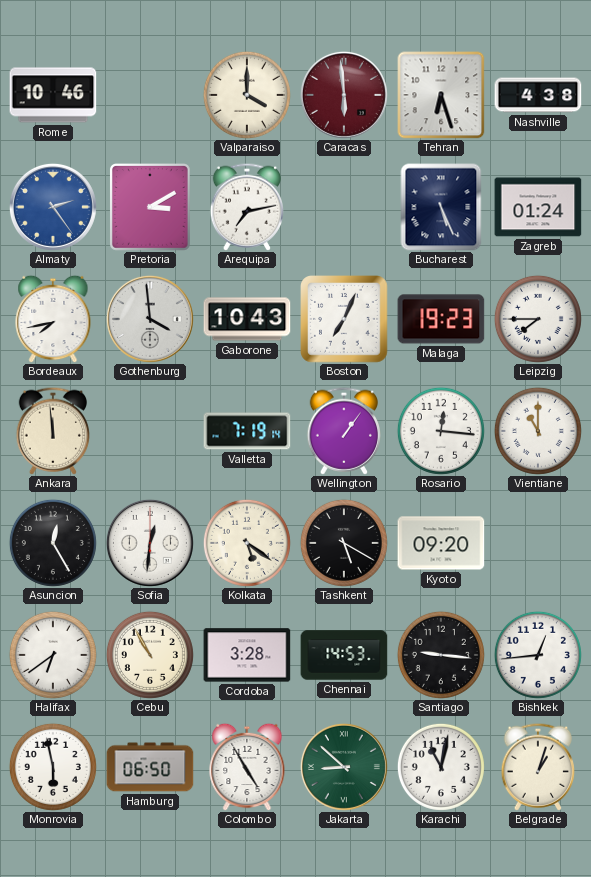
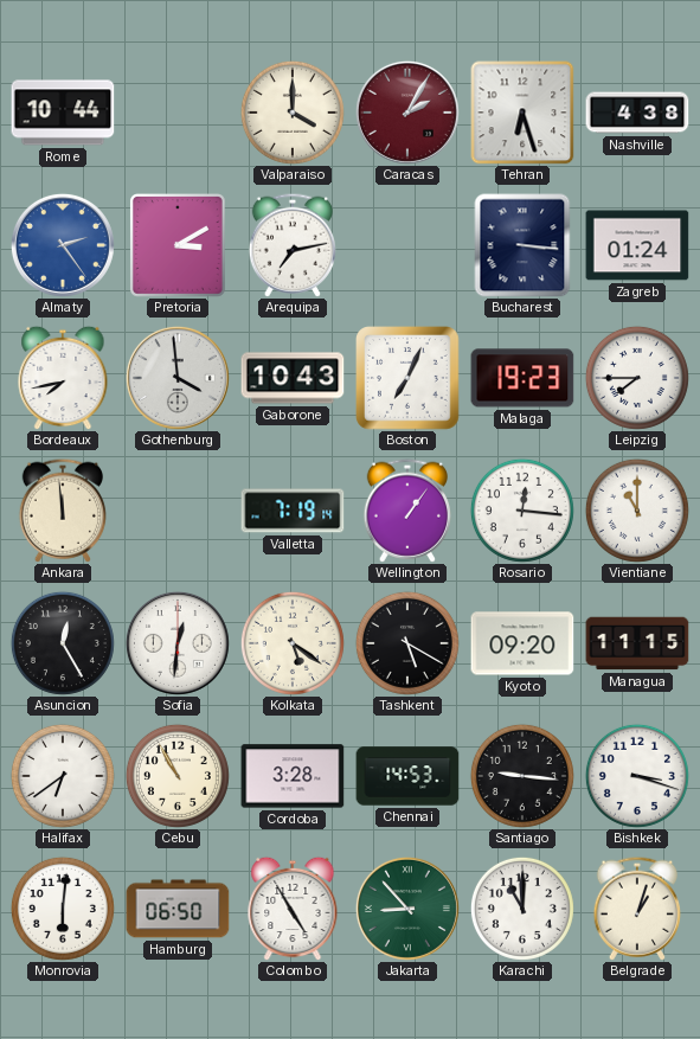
Rome: 10:46 -> 10:44 (63, 113)
Caracas: 5:59 -> 2:05 (407, 113)
Bucharest: 5:26 -> 3:16 (522, 245)
Managua: none -> 11:15 (637, 643)
Bishkek: 12:44 -> 3:18 (637, 776)
Monrovia: 5:58 -> 6:01 (63, 909)
Jakarta: 8:52 -> 8:53 (407, 909)
Karachi: 11:02 -> 11:00 (522, 909)
